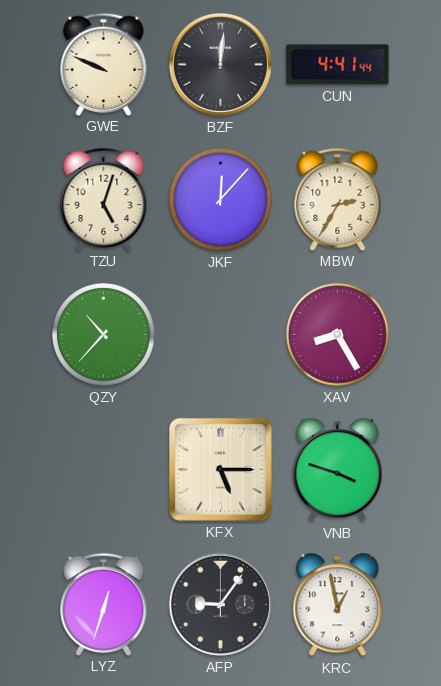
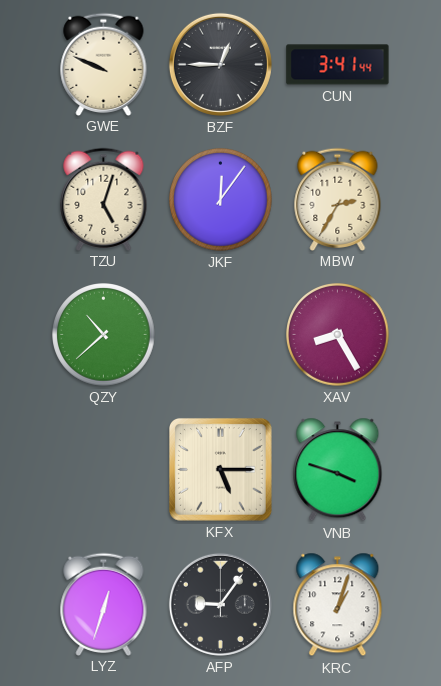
BZF: 12:01 -> 12:45 (220, 64)
CUN: 4:41 -> 3:41 (338, 65)
JKF: 12:07 -> 12:06 (221, 200)
QZY: 10:37 -> 10:38 (104, 335)
KRC: 12:58 -> 1:03 (338, 605)
